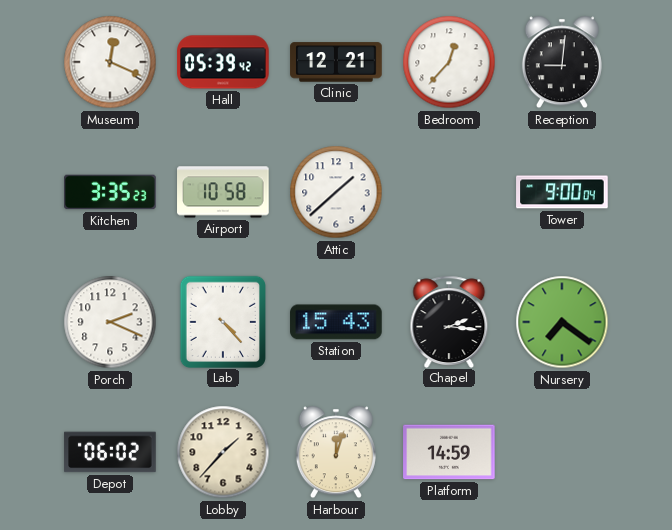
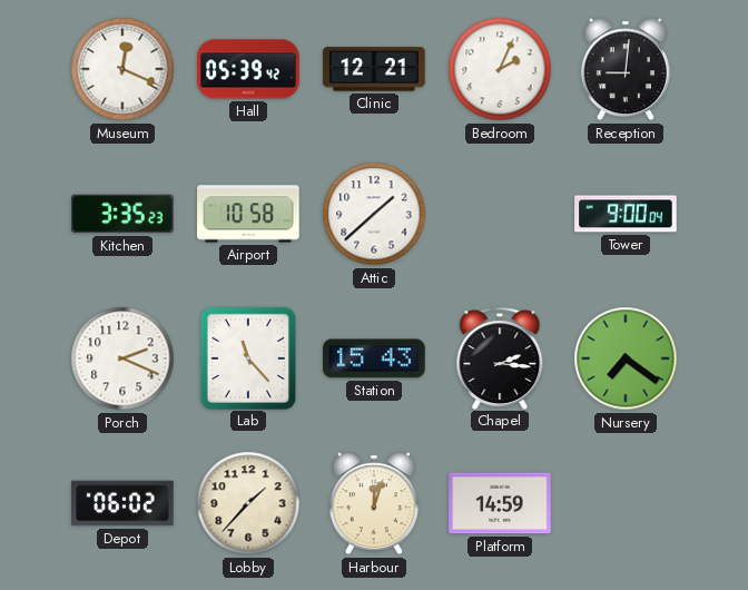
Bedroom: 12:37 -> 2:04 (500, 69)
Lab: 4:23 -> 11:23 (247, 357)
